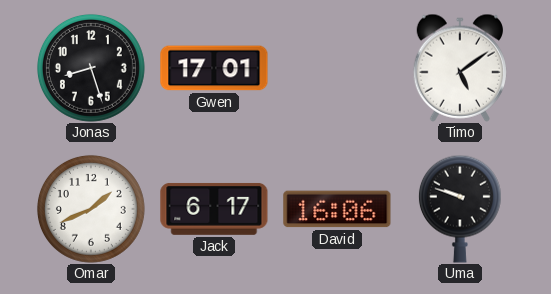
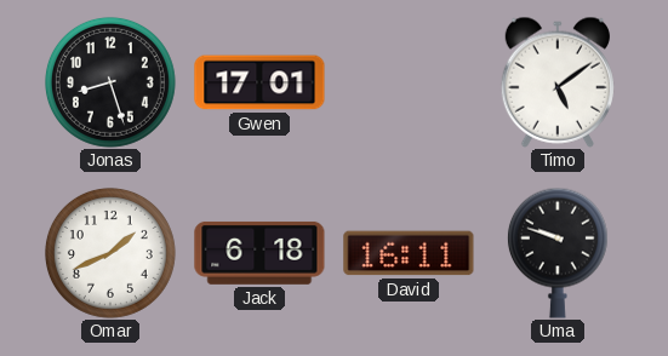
Jack: 6:17 -> 6:18 (259, 253)
David: 16:06 -> 16:11 (409, 253)
